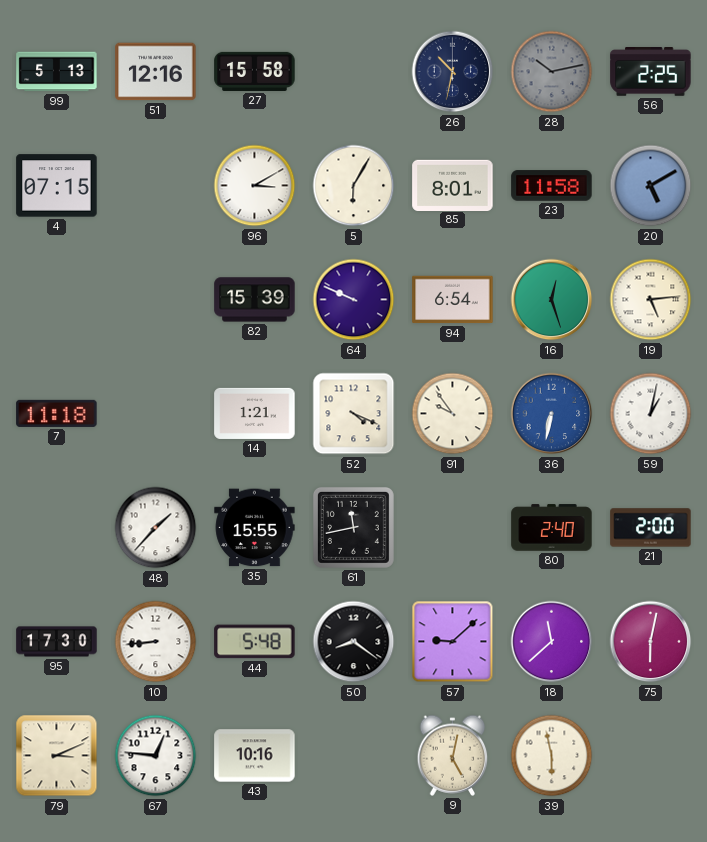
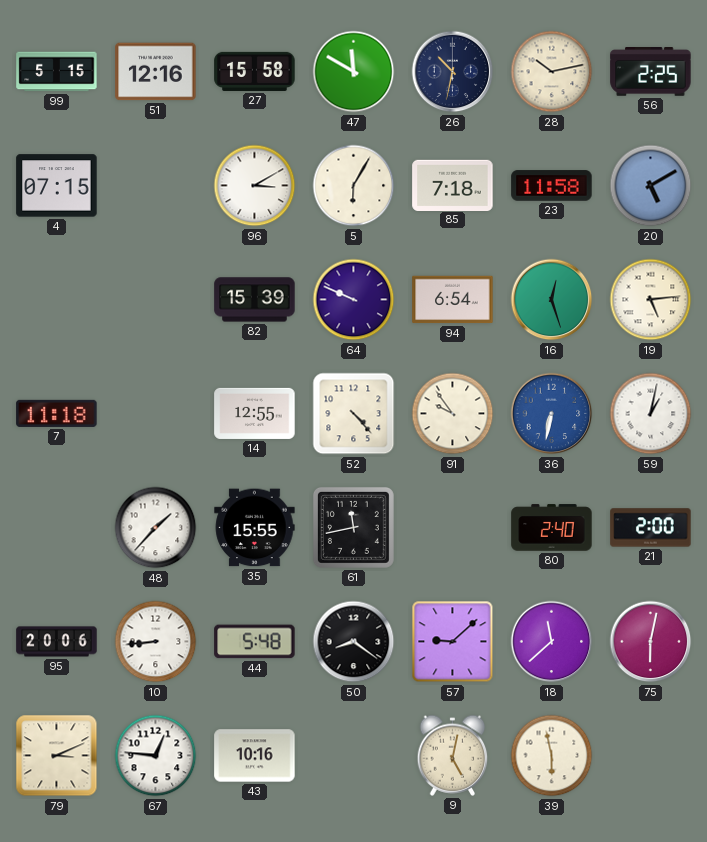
99: 5:13 -> 5:15 (57, 72)
47: none -> 11:50 (354, 72)
28 dial: grey -> cream (552, 72)
85: 8:01 -> 7:18 (453, 185)
14: 1:21 -> 12:55 (255, 413)
52: 4:19 -> 4:23 (354, 414)
95: 17:30 -> 20:06 (57, 642)
